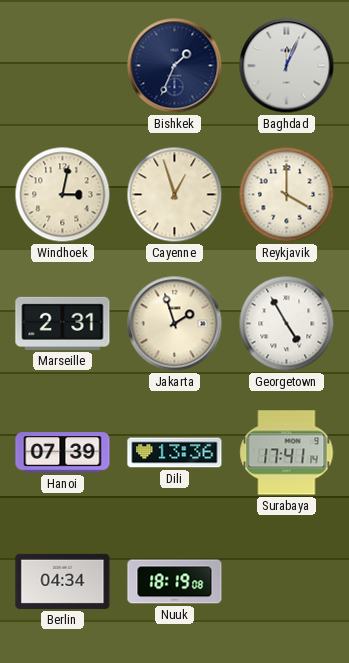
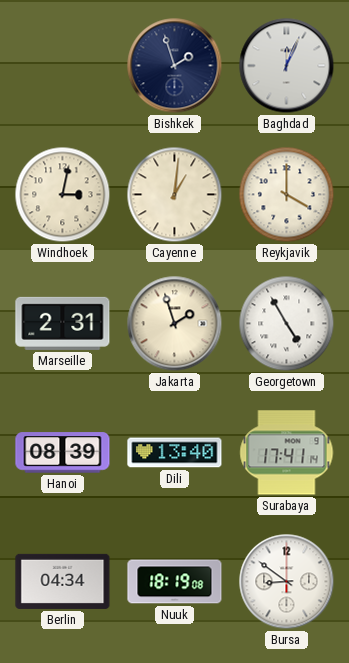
Bishkek: 1:34 -> 1:57 (175, 66)
Cayenne: 12:57 -> 1:01 (175, 195)
Hanoi: 07:39 -> 08:39 (63, 453)
Dili: 13:36 -> 13:40 (175, 453)
Bursa: none -> 8:51 (287, 582)
